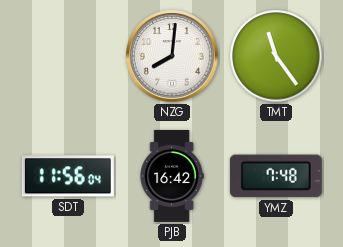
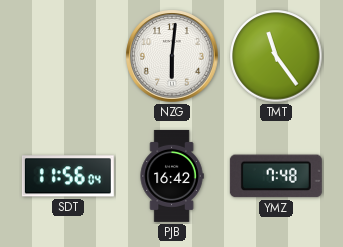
NZG: 8:01 -> 6:01 (172, 56)
